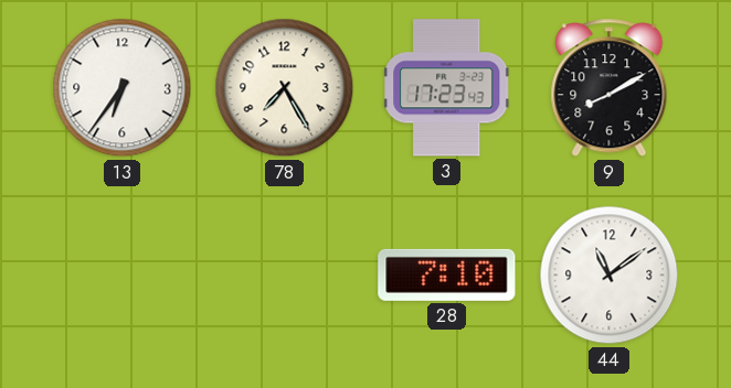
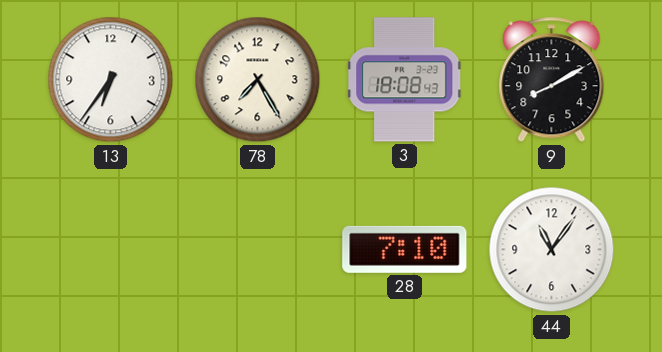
3: 17:23 -> 18:08 (405, 80)
44: 11:09 -> 11:06 (552, 250)
